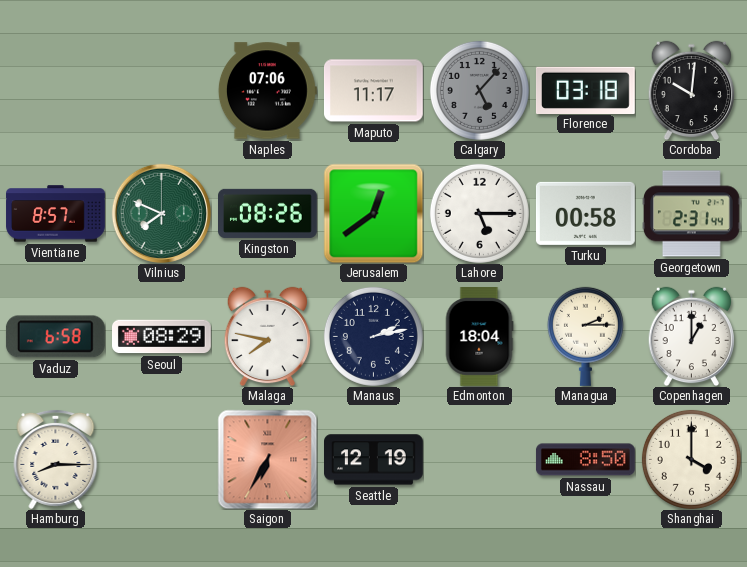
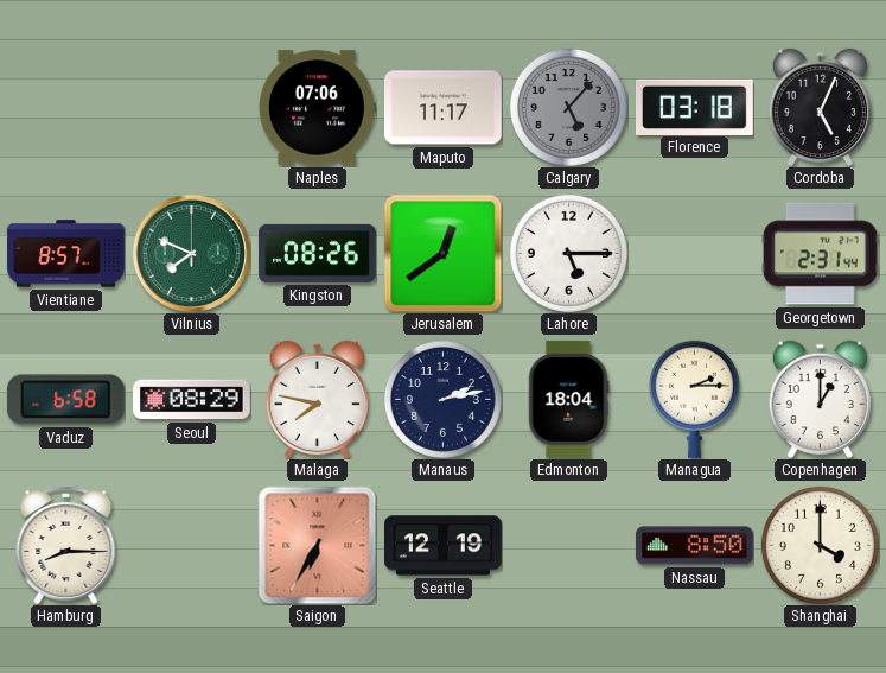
Cordoba: 10:01 -> 5:04 (820, 107)
Turku: 00:58 -> none (585, 213)
